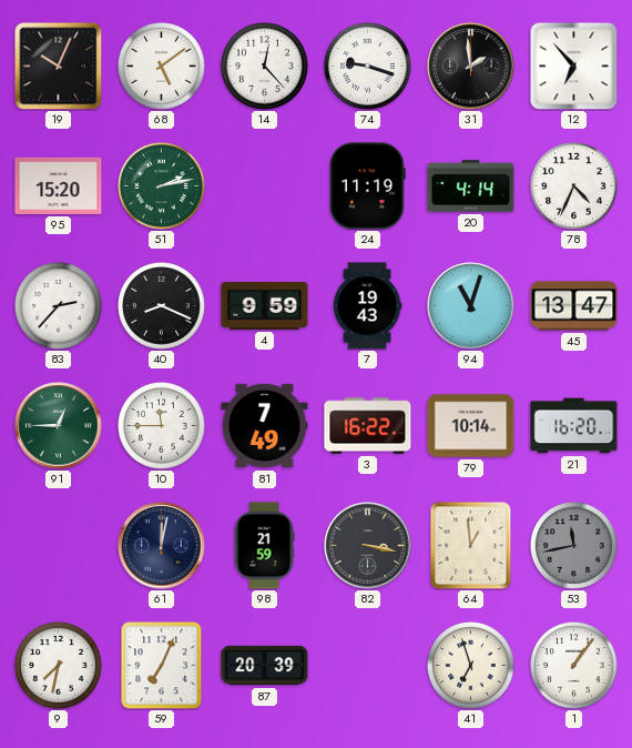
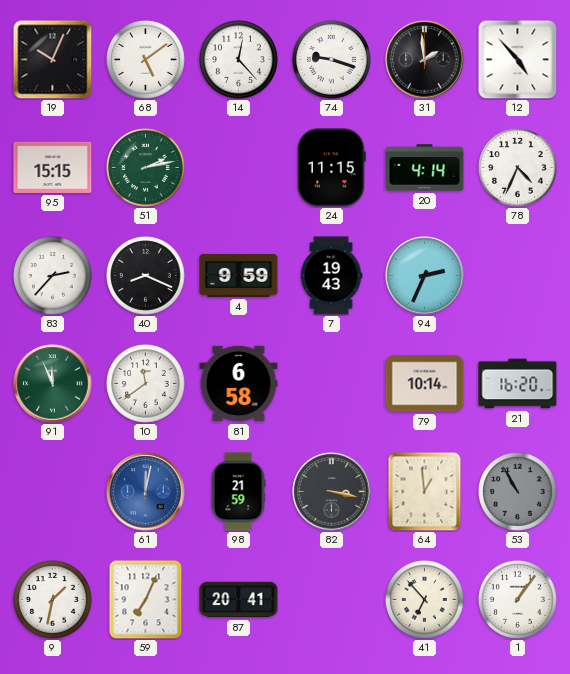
12: 6:53 -> 4:53 (517, 59)
95: 15:20 -> 15:15 (53, 167)
24: 11:19 -> 11:15 (332, 168)
94: 11:03 -> 2:34 (425, 276)
45: 13:47 -> none (574, 306)
91: 12:45 -> 11:56 (53, 384)
10: 11:45 -> 11:39 (146, 384)
81: 7:49 -> 6:58 (239, 384)
3: 16:22 -> none (368, 426)
61 dial: navy -> blue (146, 492)
53: 11:43 -> 10:55 (518, 492)
9: 7:32 -> 1:32 (53, 600)
87: 20:39 -> 20:41 (239, 600)
41: 6:57 -> 6:53 (425, 600)
